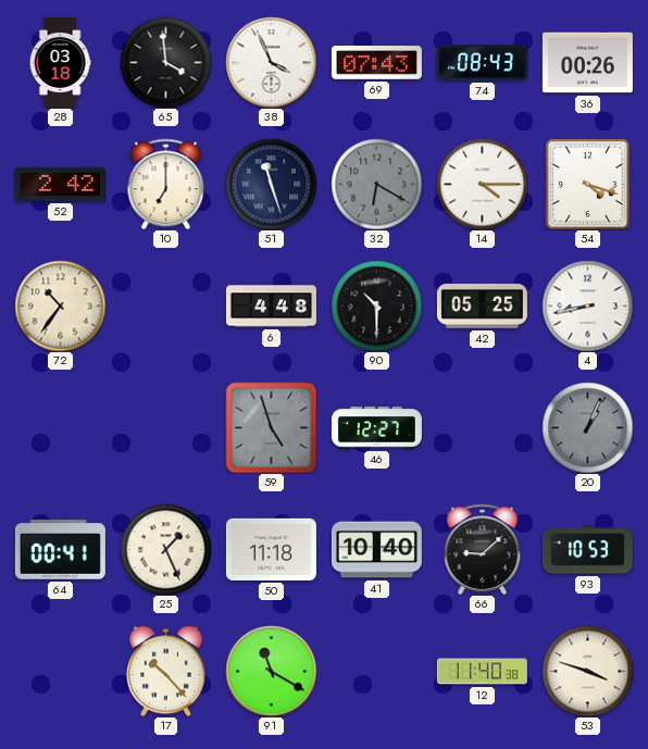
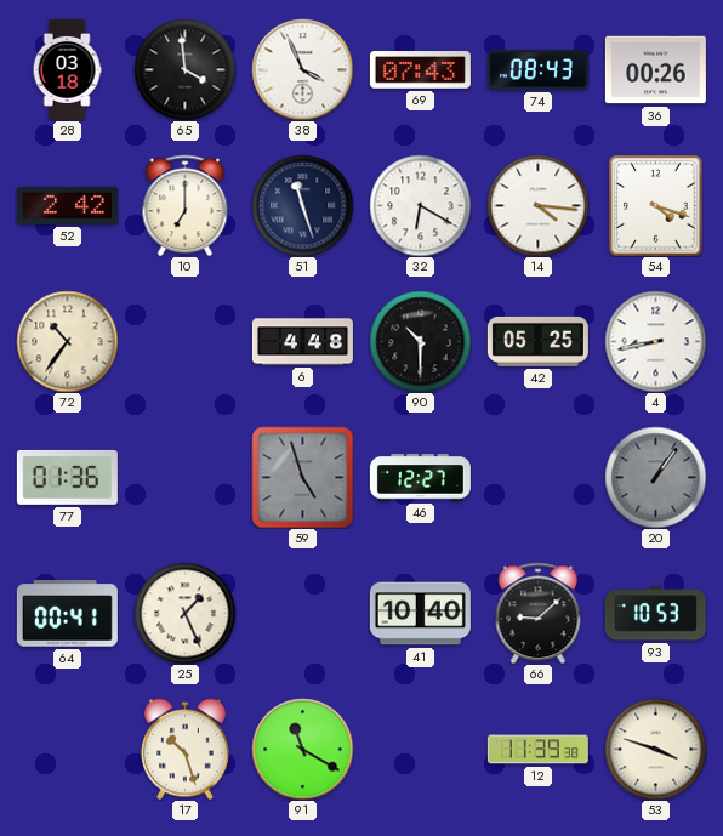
32 dial: grey -> white (420, 205)
14: 4:15 -> 4:16 (537, 205)
77: none -> 01:36 (67, 477)
20: 1:04 -> 1:06 (655, 477)
50: 11:18 -> none (271, 549)
17: 10:23 -> 10:27 (186, 749)
12: 11:40 -> 11:39 (537, 750)
